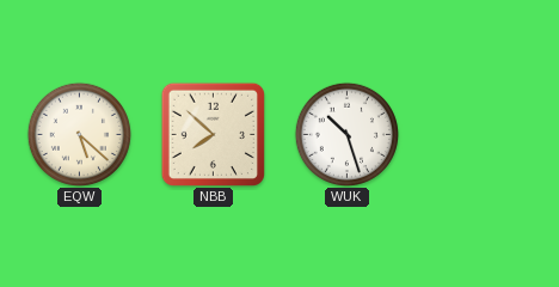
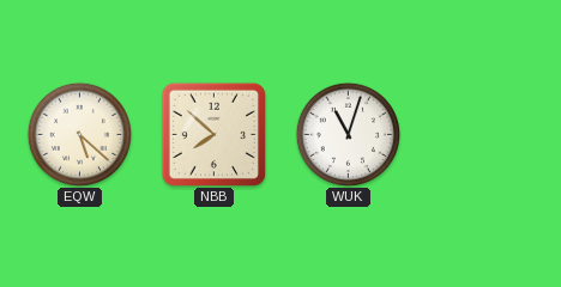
WUK: 10:27 -> 11:03 (348, 134)
